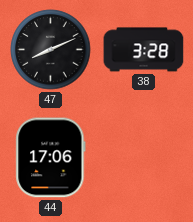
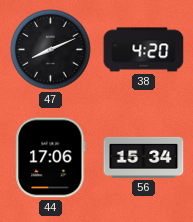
38: 3:28 -> 4:20 (144, 50)
56: none -> 15:34 (144, 157)
